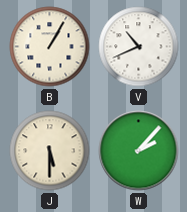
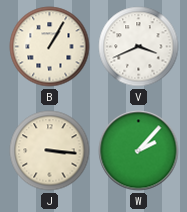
V: 10:41 -> 3:41 (139, 47)
J: 5:30 -> 3:16 (50, 151)
